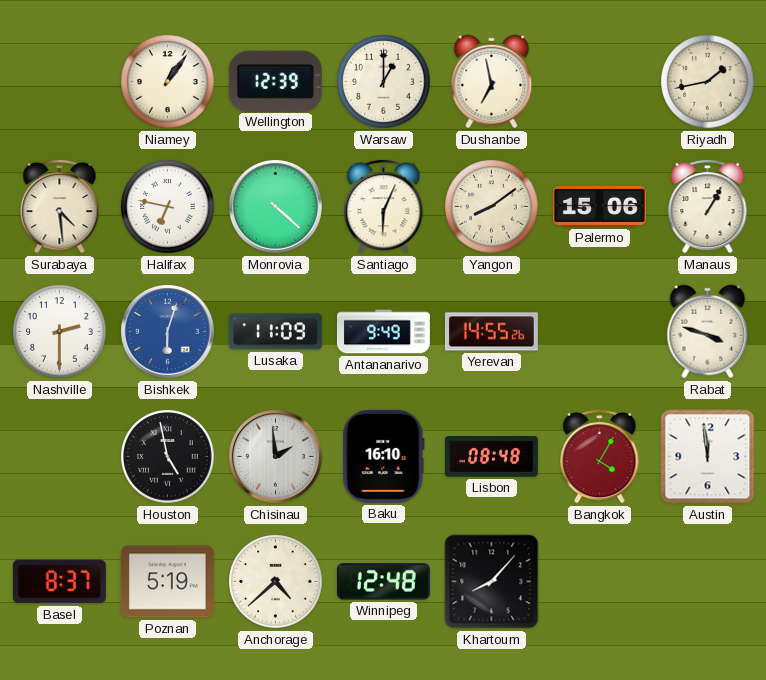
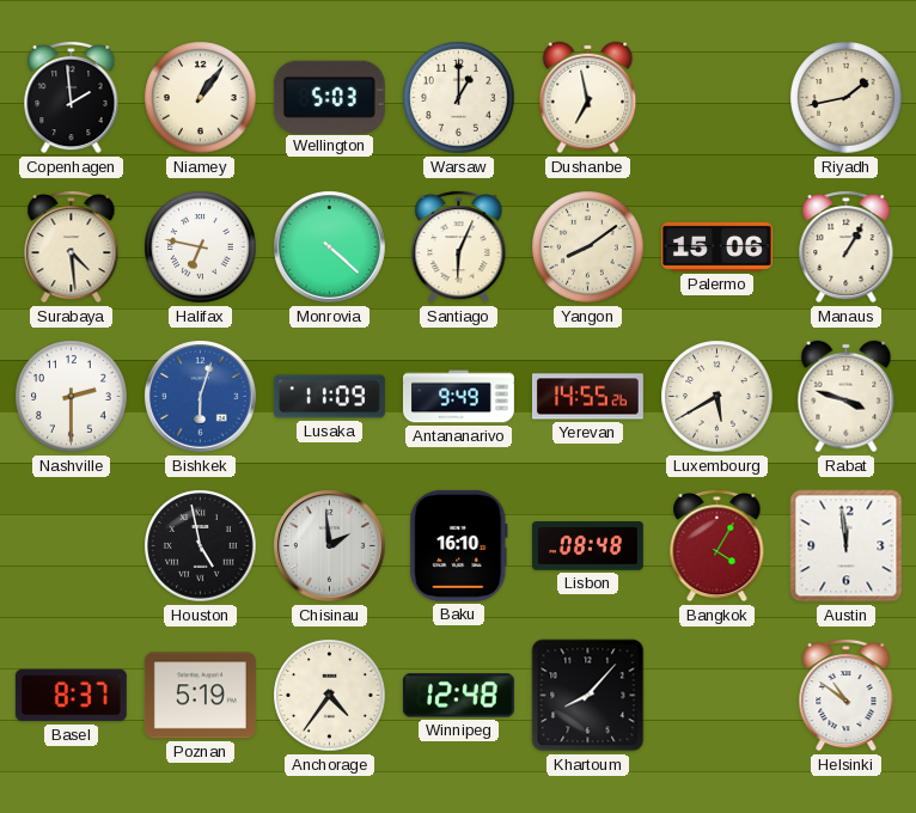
Copenhagen: none -> 1:59 (72, 97)
Wellington: 12:39 -> 5:03 (329, 97)
Luxembourg: none -> 5:40 (717, 397)
Anchorage: 4:38 -> 4:36 (330, 696)
Helsinki: none -> 10:51 (847, 695)
